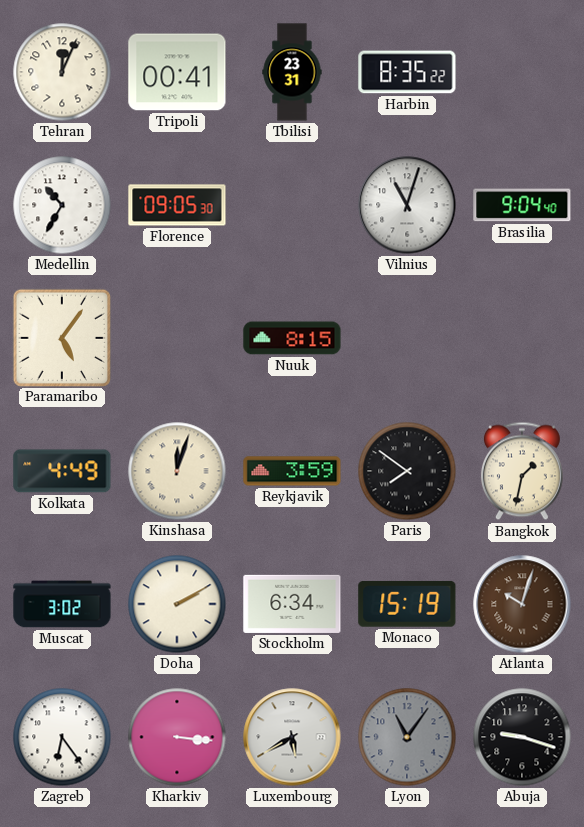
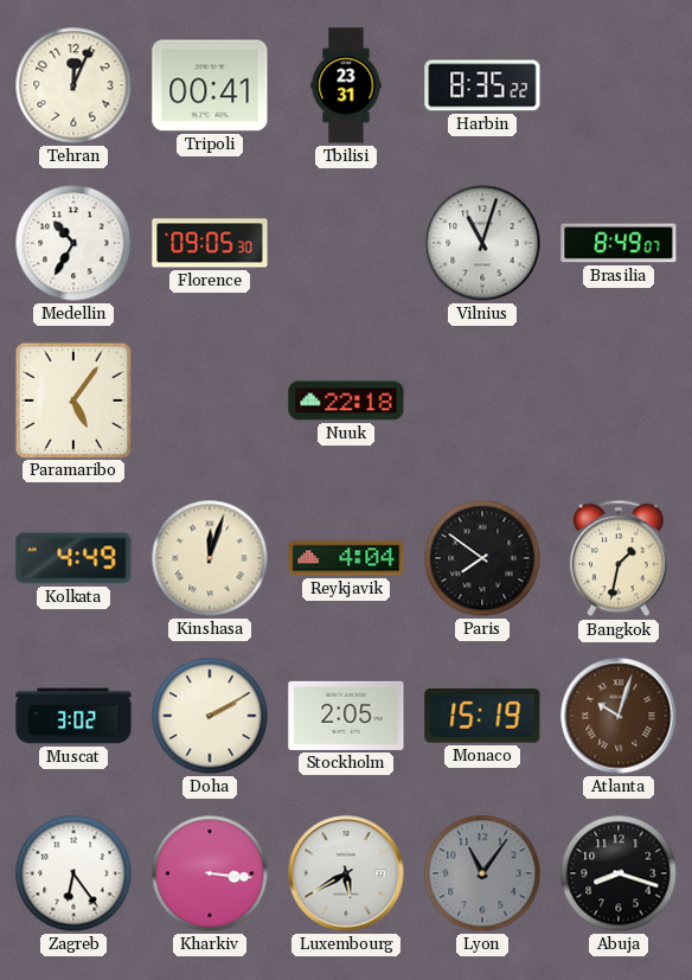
Brasilia: 9:04 -> 8:49 (619, 243)
Nuuk: 8:15 -> 22:18 (346, 401)
Reykjavik: 3:59 -> 4:04 (346, 558)
Stockholm: 6:34 -> 2:05 (346, 716)
Abuja: 9:18 -> 8:18 (619, 873)
